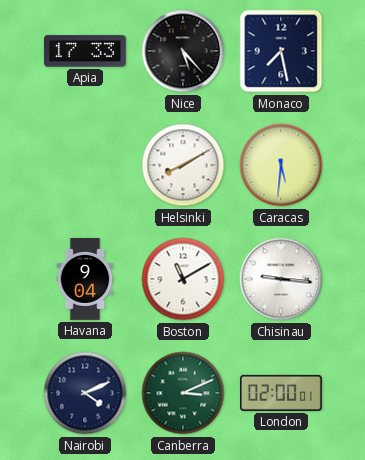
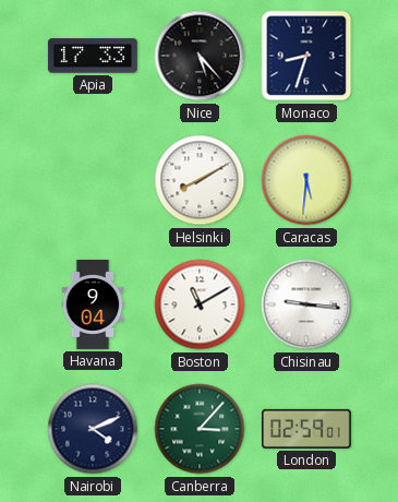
Monaco: 7:28 -> 8:33 (306, 56)
Canberra: 3:11 -> 3:07 (200, 429)
London: 02:00 -> 02:59 (307, 429)
